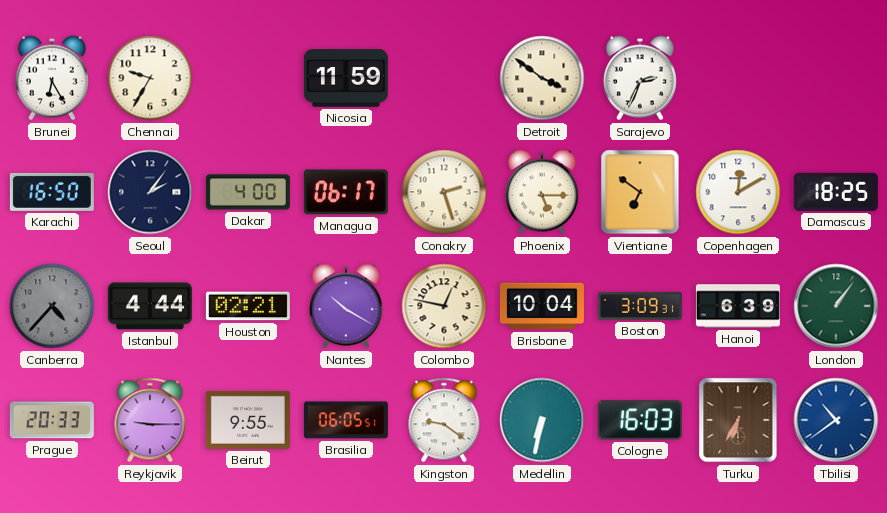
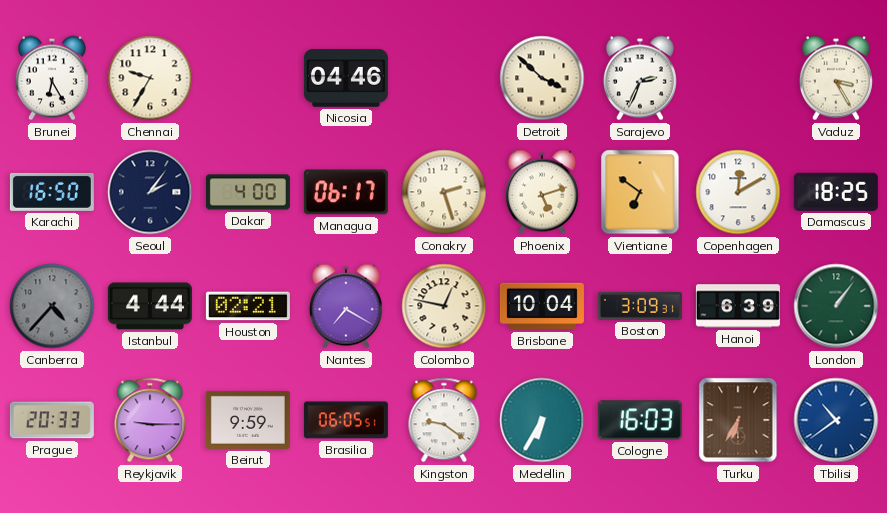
Nicosia: 11:59 -> 04:46 (346, 78)
Detroit: 3:51 -> 3:52 (542, 78)
Vaduz: none -> 3:25 (836, 78)
Phoenix: 5:15 -> 5:12 (542, 192)
Nantes: 10:20 -> 7:20 (346, 306)
Beirut: 9:55 -> 9:59 (248, 420)
Medellin: 6:32 -> 6:35 (542, 420)
